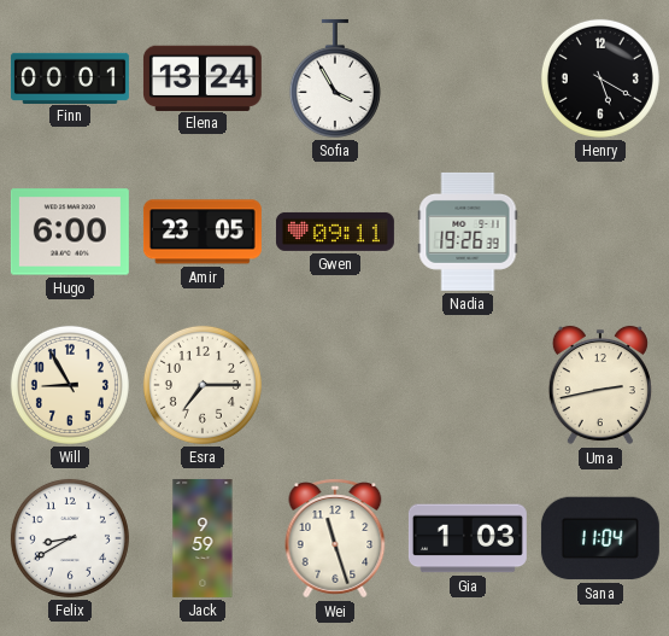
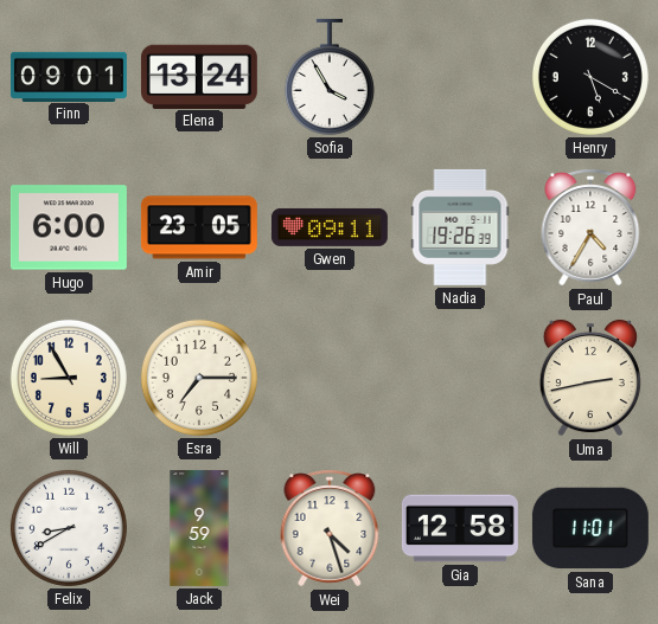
Finn: 00:01 -> 09:01 (69, 76)
Paul: none -> 4:35 (590, 227)
Wei: 11:27 -> 4:27 (330, 528)
Gia: 1:03 -> 12:58 (460, 528)
Sana: 11:04 -> 11:01 (590, 528)
